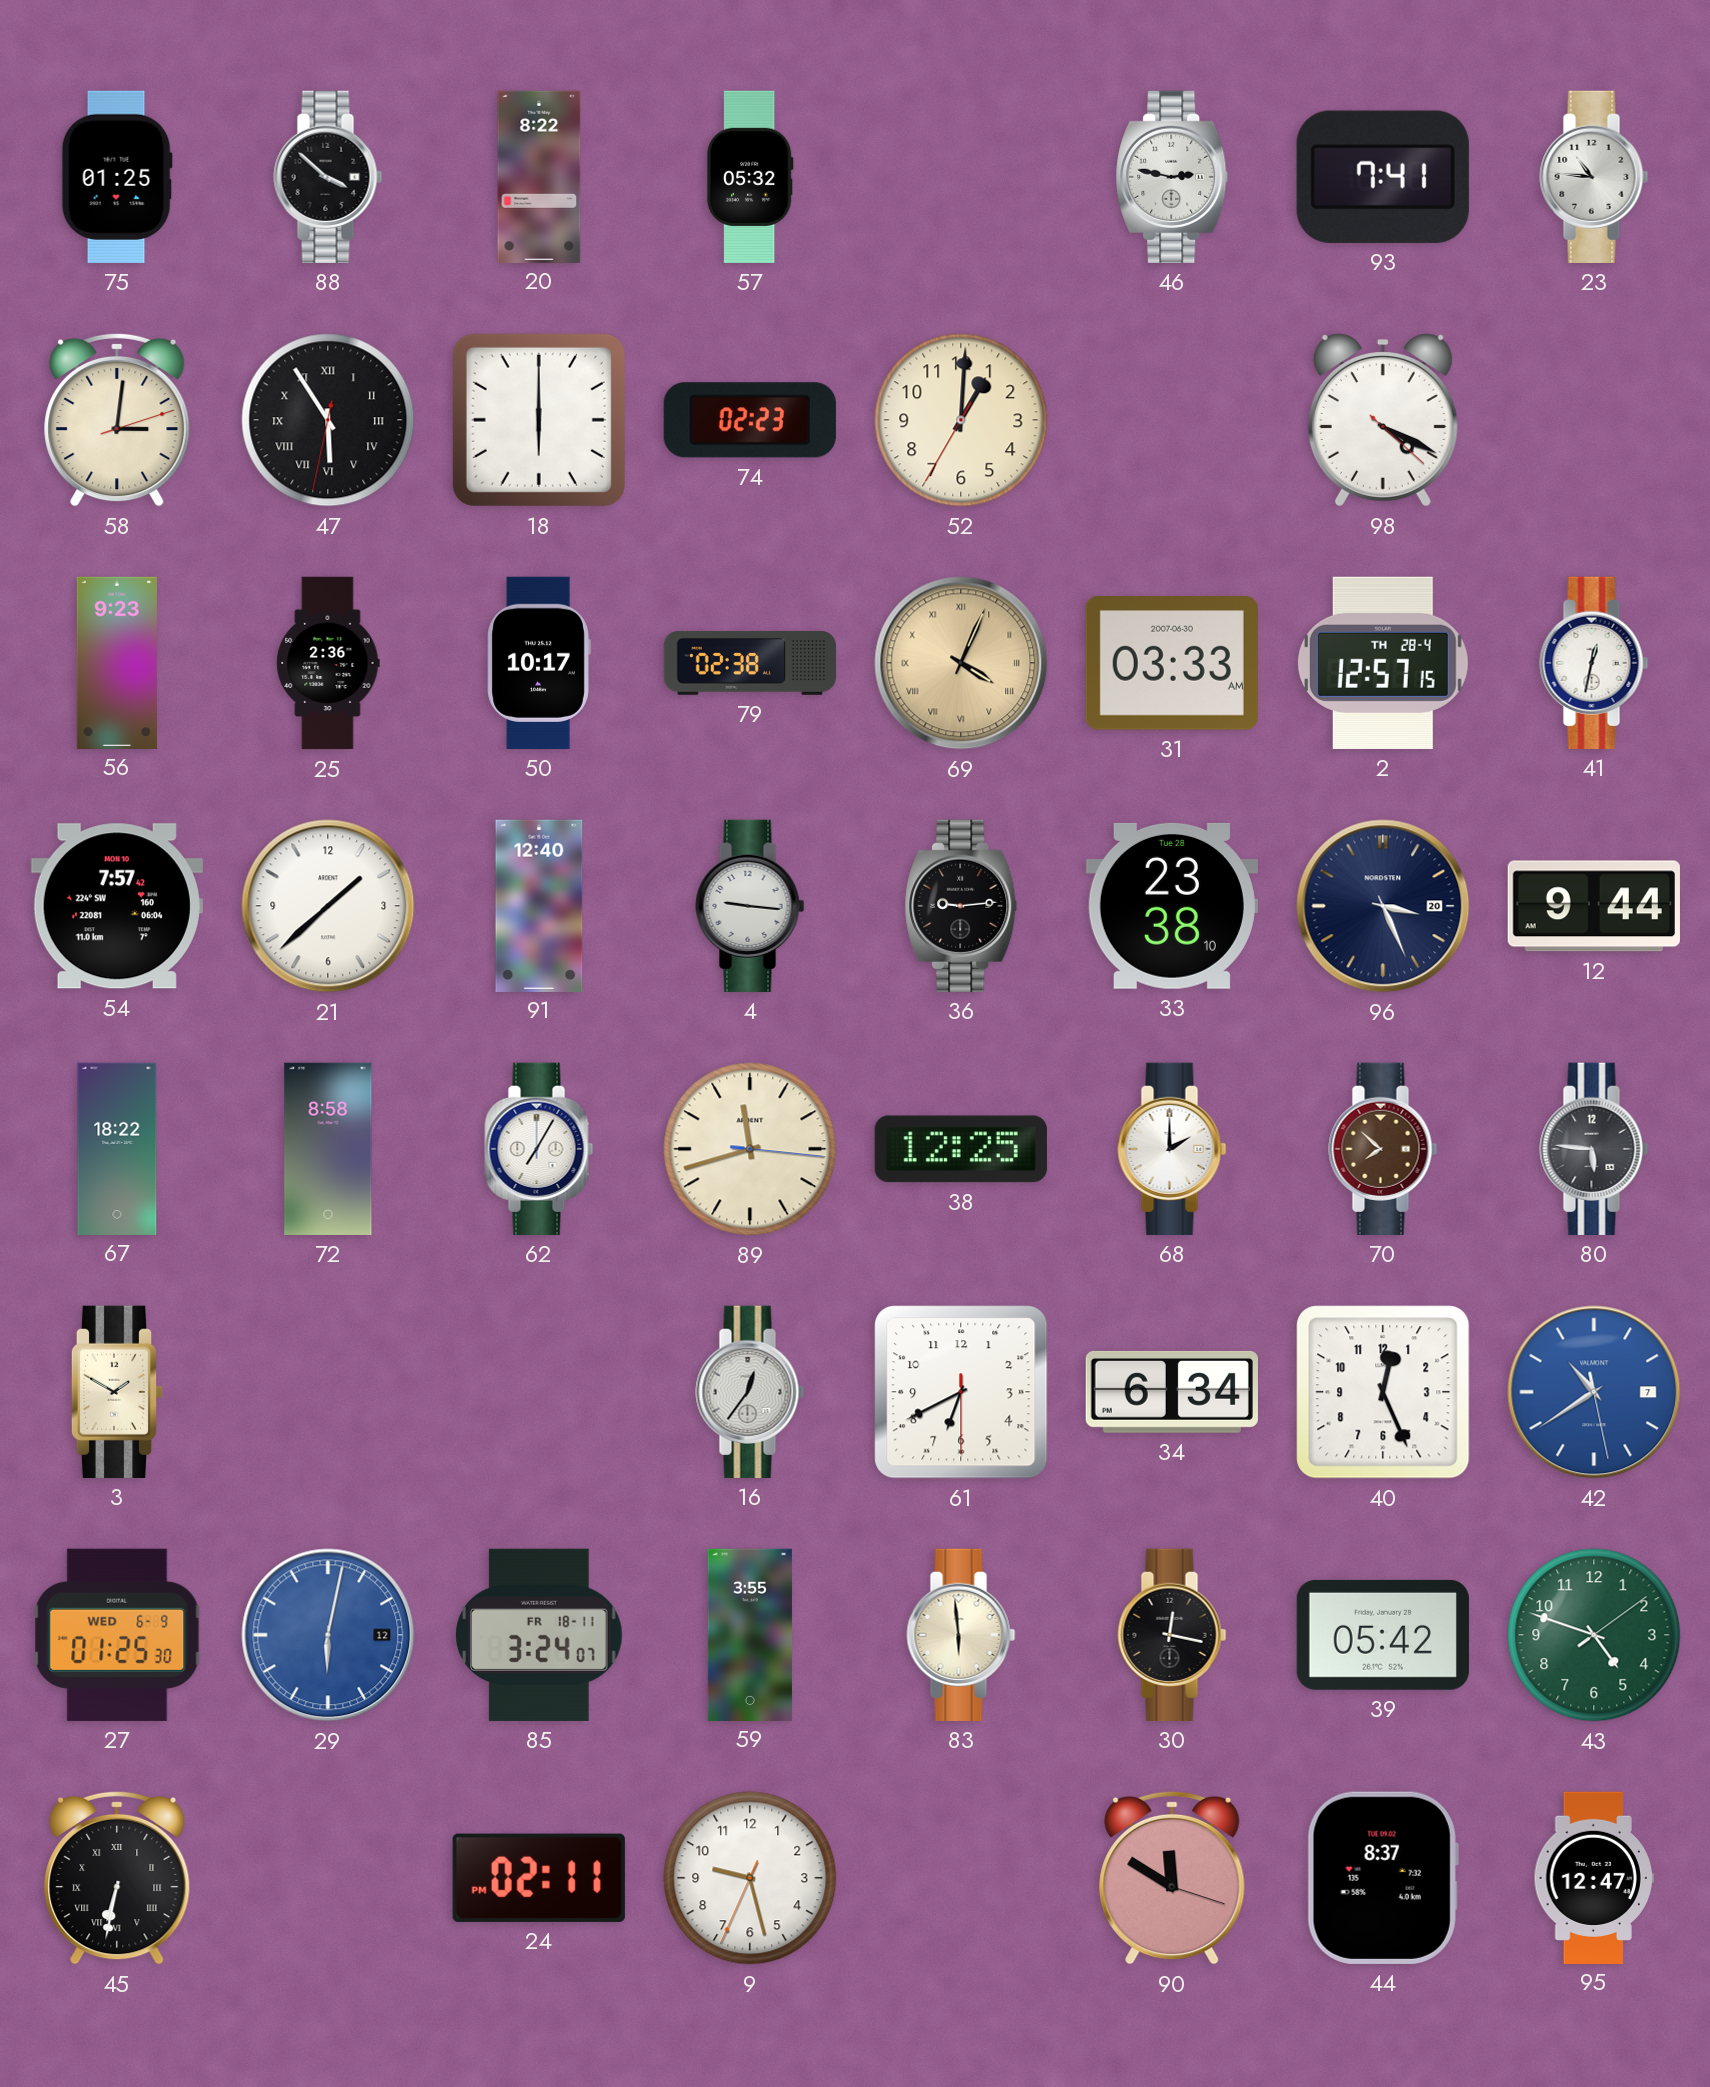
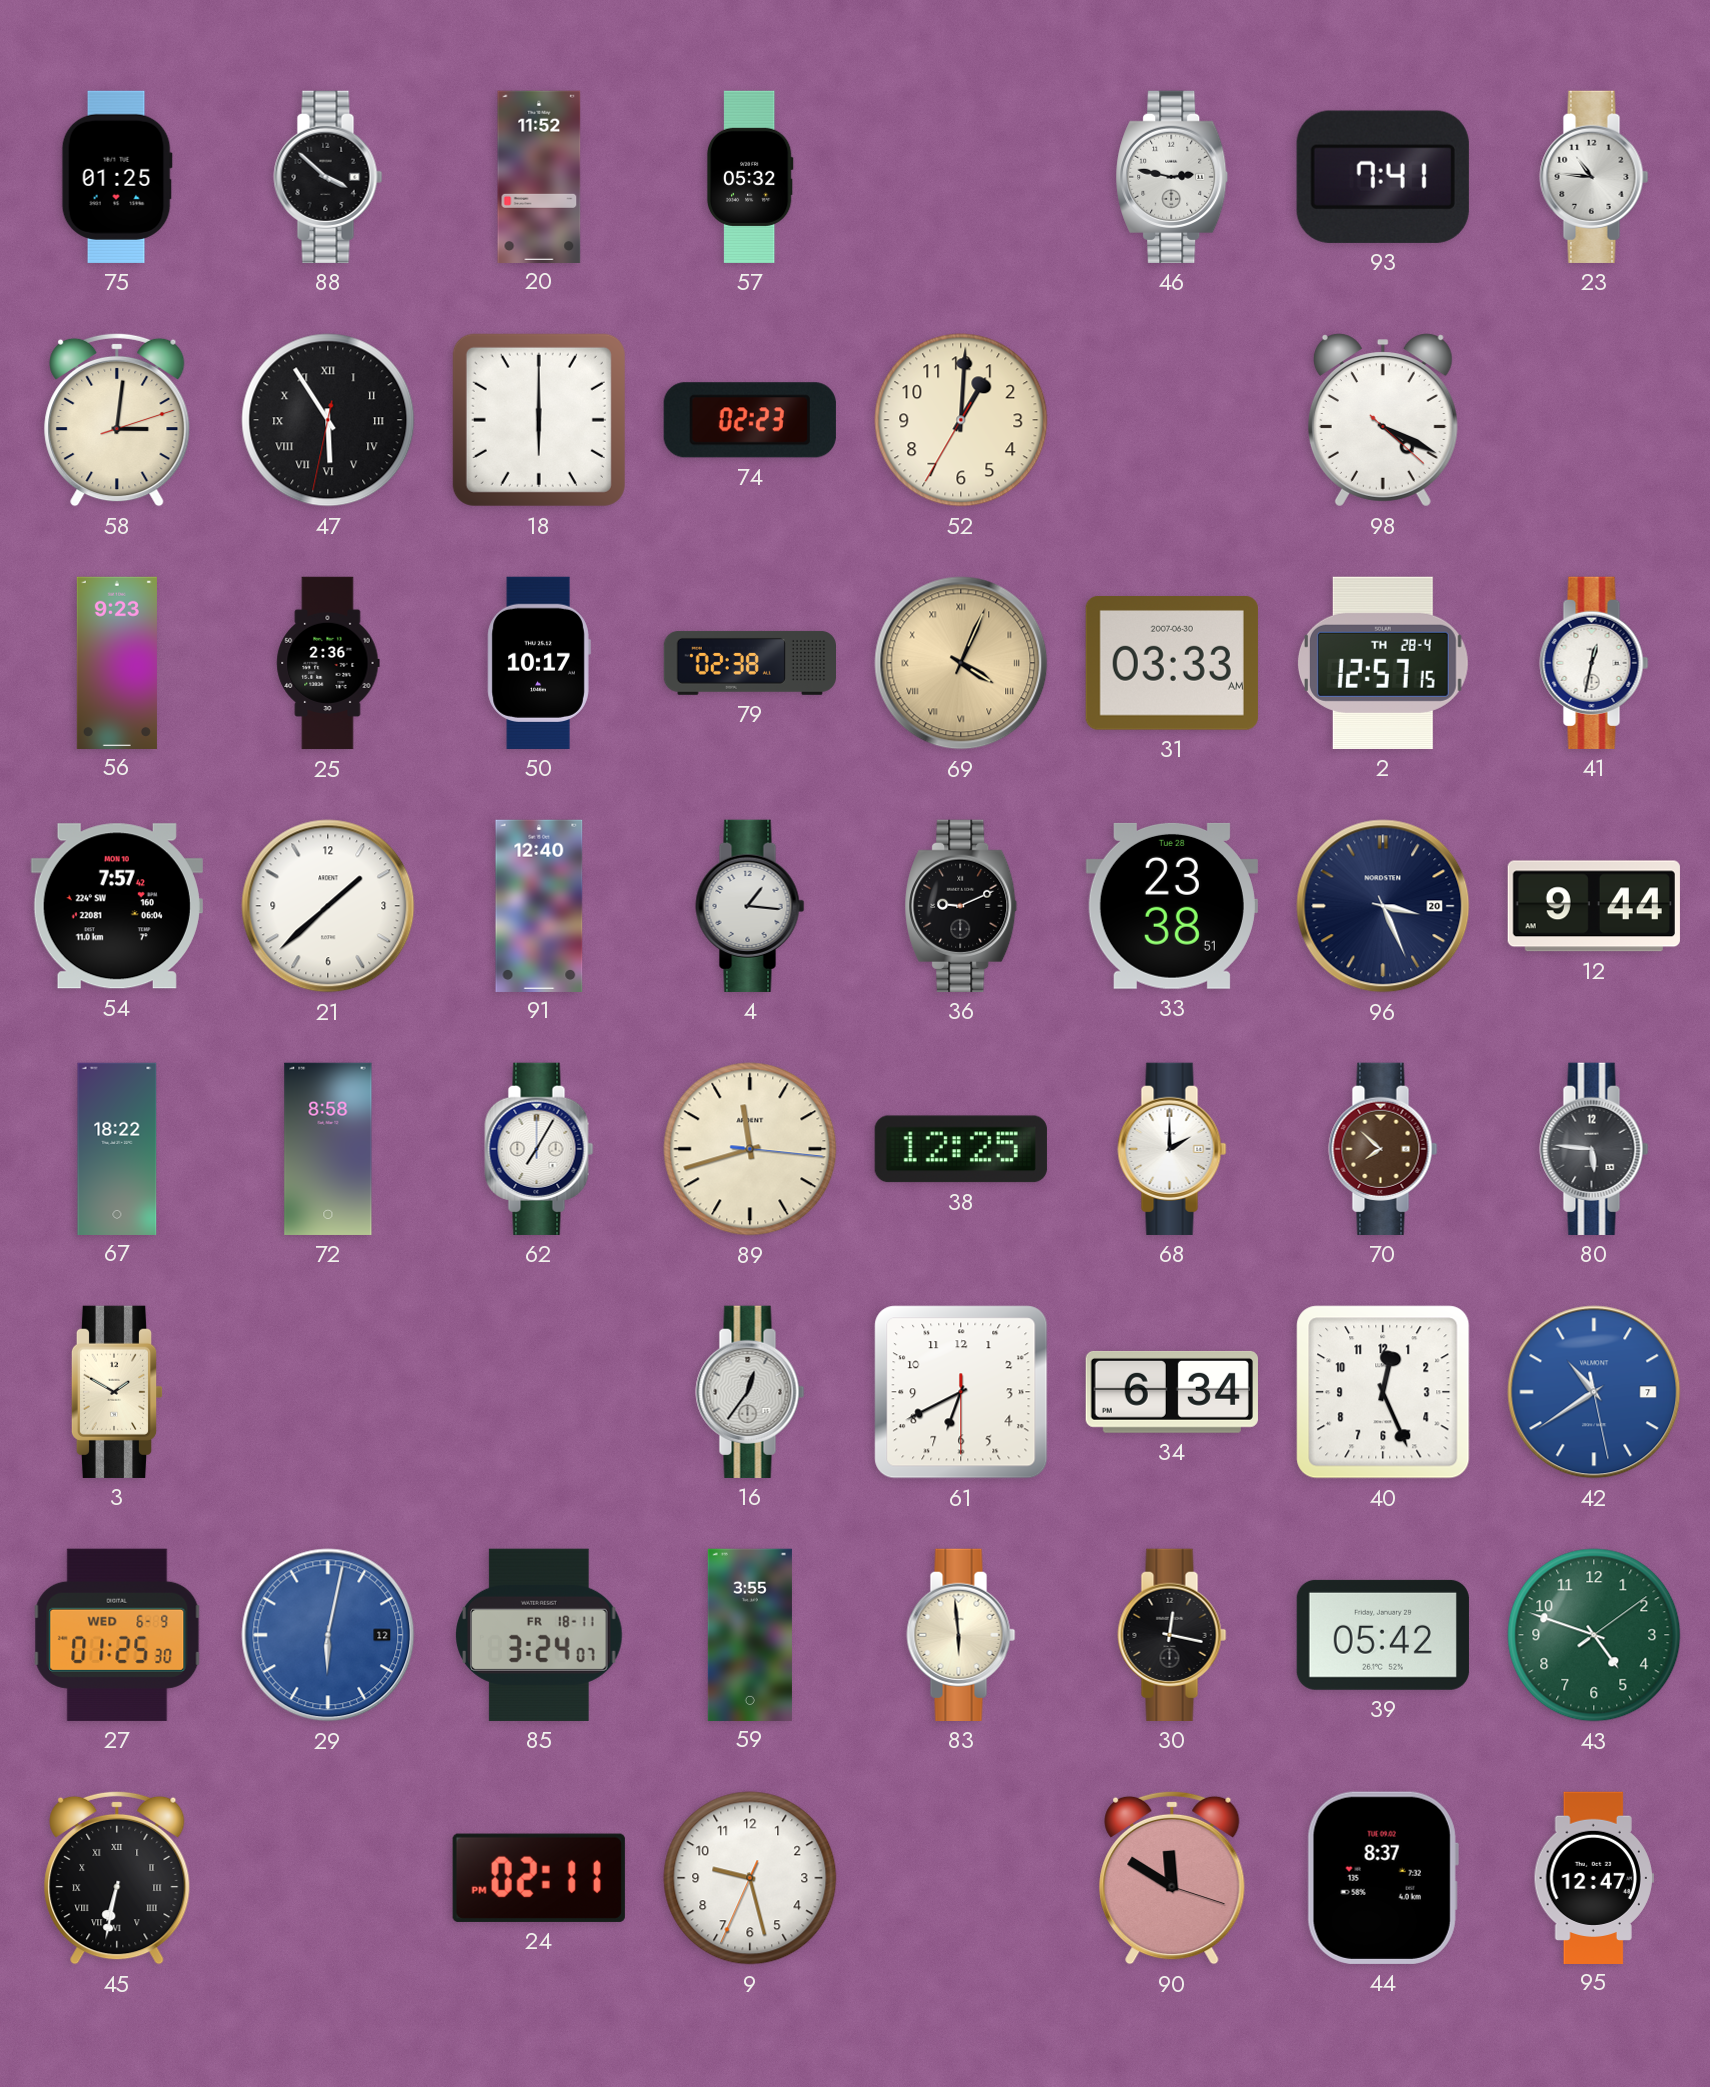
20: 8:22 -> 11:52 (539, 176)
4: 9:16 -> 1:16 (750, 906)
36: 9:14 -> 9:11 (961, 906)
33: 23:38:10 -> 23:38:51 (1172, 906)
